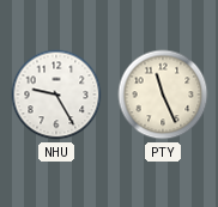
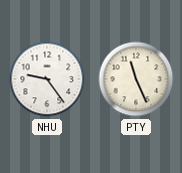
NHU: 9:25 -> 9:24 (47, 79)
